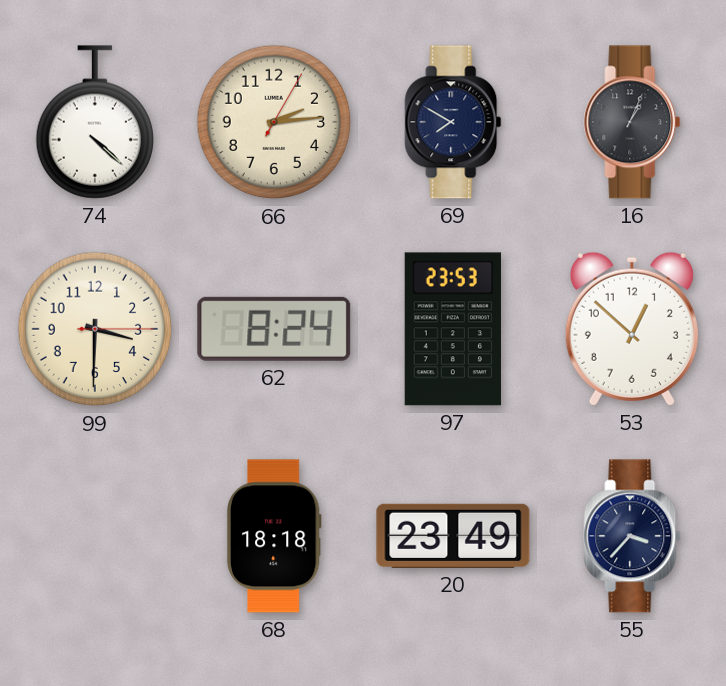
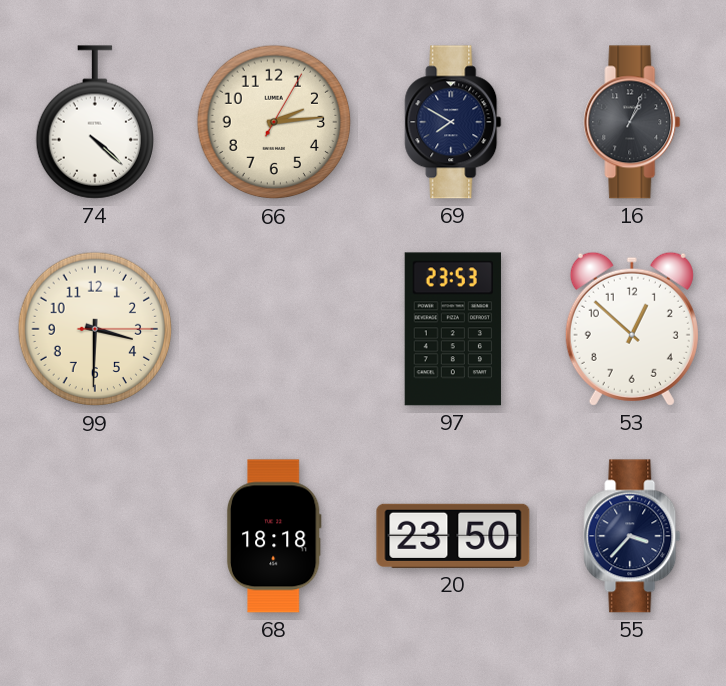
62: 8:24 -> none (274, 329)
20: 23:49 -> 23:50 (453, 536)
